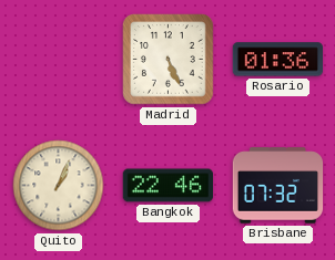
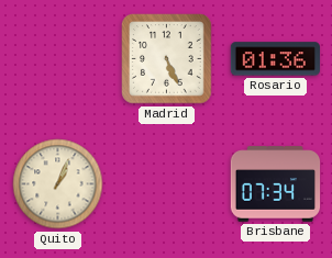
Bangkok: 22:46 -> none (167, 186)
Brisbane: 07:32 -> 07:34 (276, 184)
